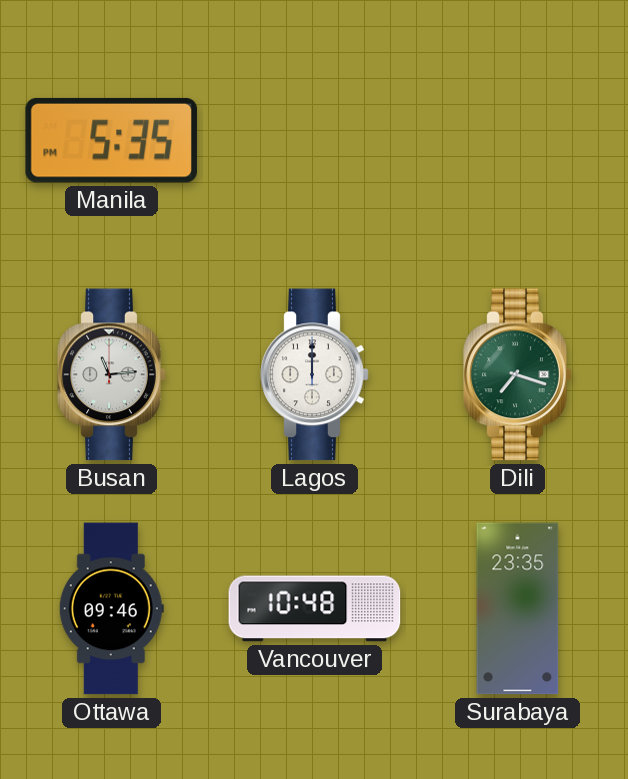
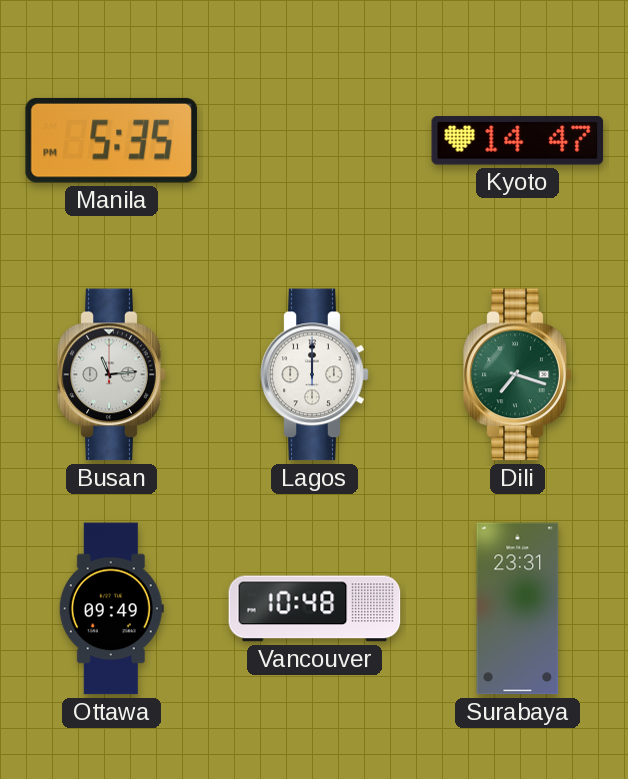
Kyoto: none -> 14:47 (518, 141)
Ottawa: 09:46 -> 09:49 (111, 609)
Surabaya: 23:35 -> 23:31 (518, 609)
